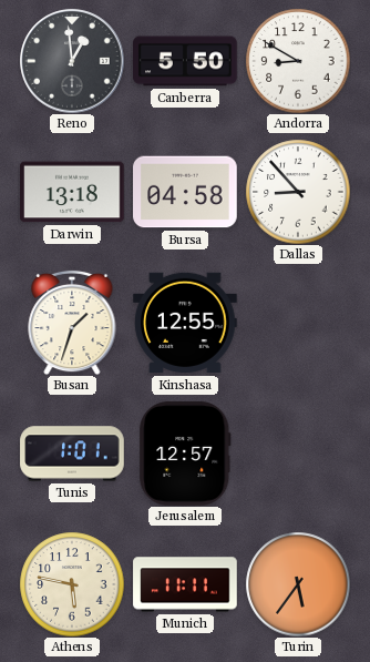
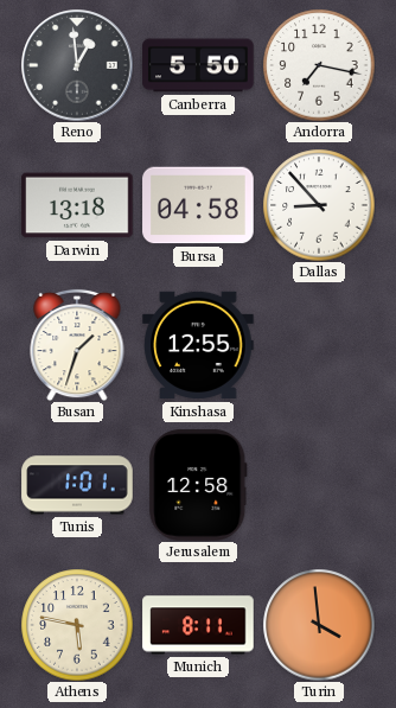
Andorra: 8:50 -> 7:17 (319, 65)
Jerusalem: 12:57 -> 12:58 (198, 485)
Munich: 11:11 -> 8:11 (198, 625)
Turin: 5:36 -> 3:59 (319, 625)
